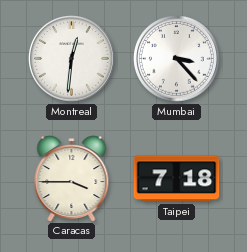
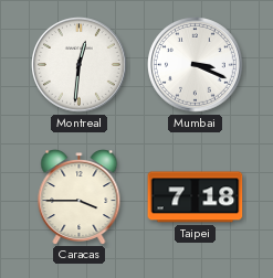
Mumbai: 3:23 -> 3:19 (196, 65)
